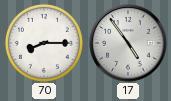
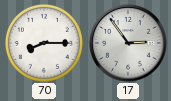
17: 4:54 -> 2:54 (128, 43)
